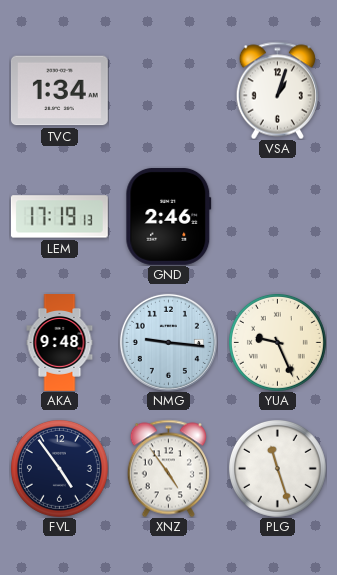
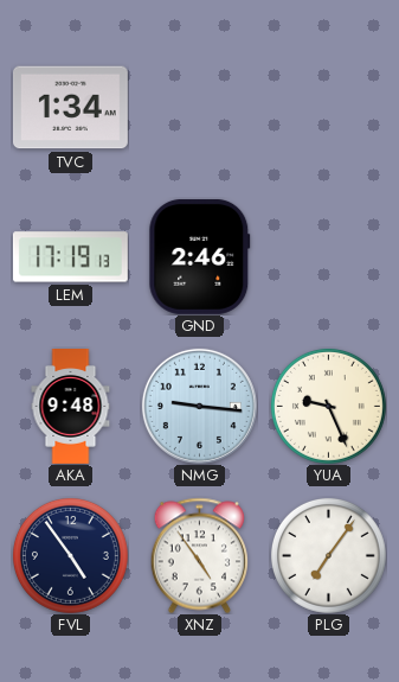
VSA: 1:03 -> none (277, 90)
PLG: 11:27 -> 7:06 (328, 555)
